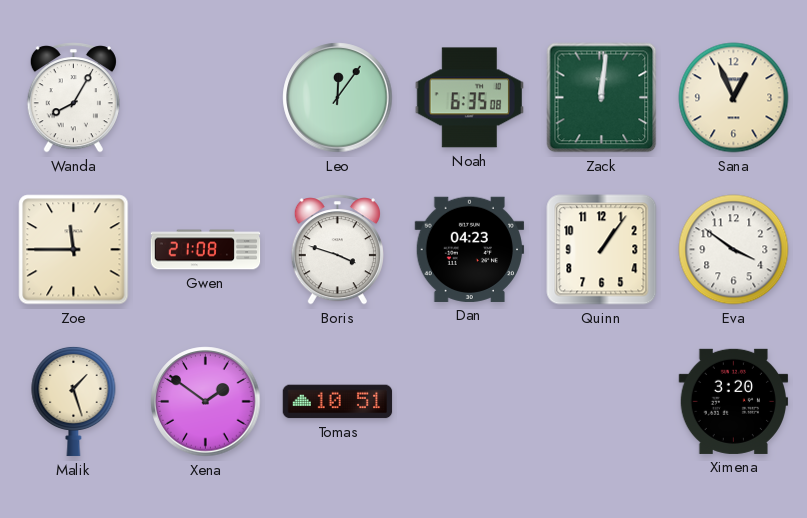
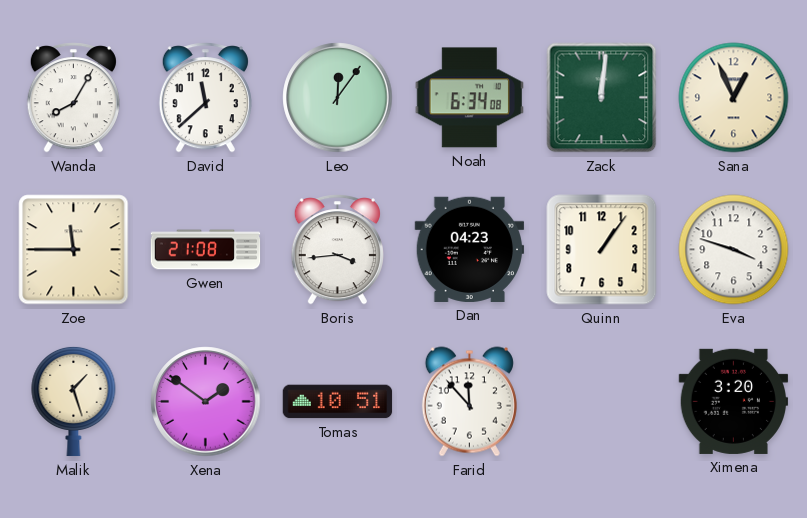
David: none -> 11:38 (205, 98)
Noah: 6:35 -> 6:34 (469, 98)
Boris: 3:48 -> 3:44 (337, 250)
Eva: 3:51 -> 3:48 (734, 250)
Farid: none -> 11:53 (469, 402)
